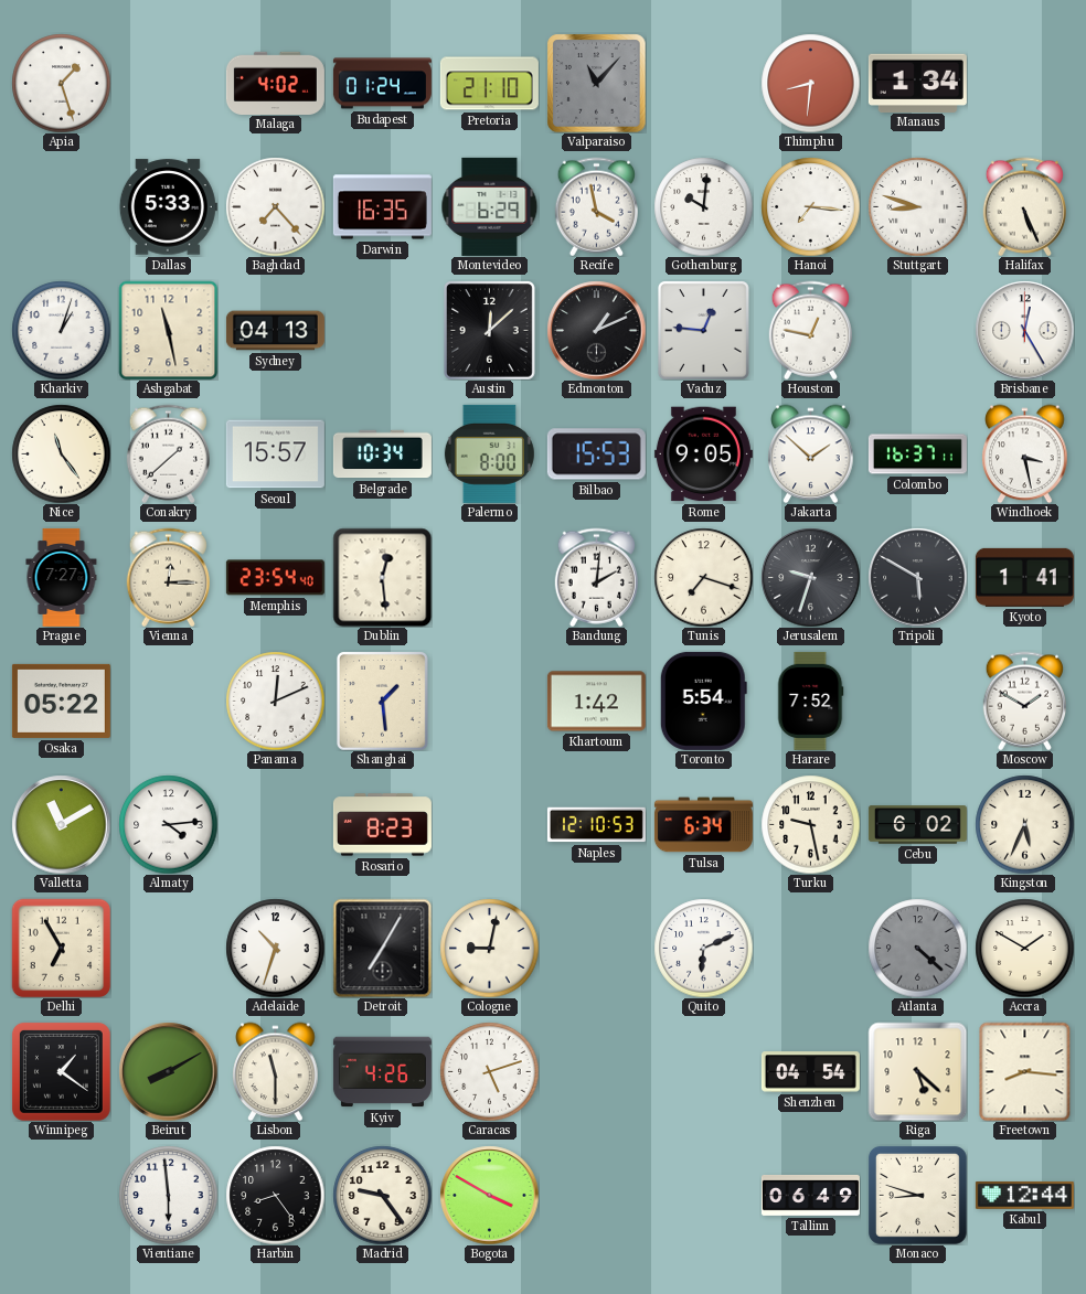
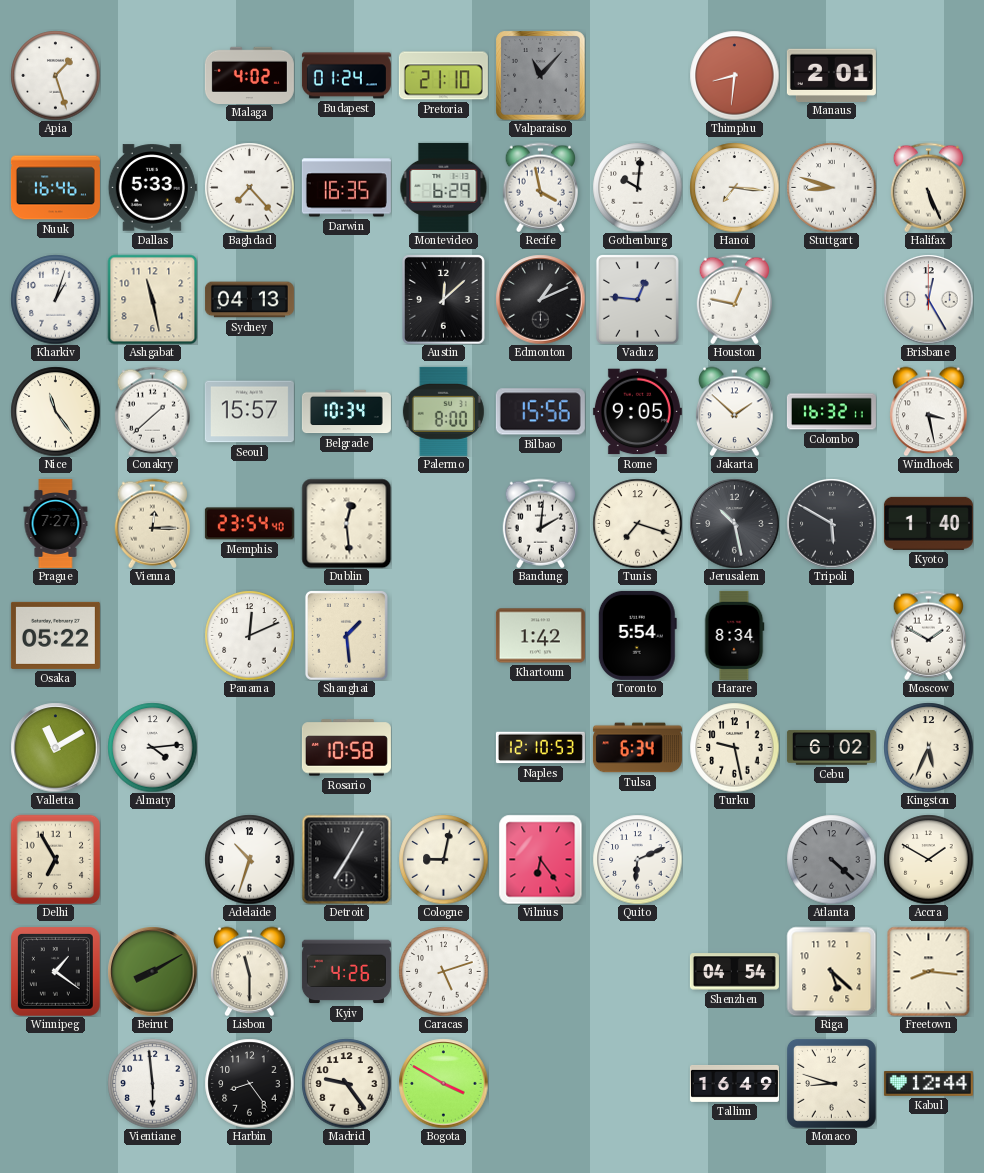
Manaus: 1:34 -> 2:01 (831, 75)
Nuuk: none -> 16:46 (55, 188)
Bilbao: 15:53 -> 15:56 (540, 412)
Colombo: 16:37 -> 16:32 (831, 412)
Jerusalem: 9:33 -> 10:28 (734, 523)
Kyoto: 1:41 -> 1:40 (928, 523)
Harare: 7:52 -> 8:34 (734, 635)
Rosario: 8:23 -> 10:58 (346, 748)
Vilnius: none -> 6:24 (541, 859)
Tallinn: 06:49 -> 16:49 (734, 1083)
